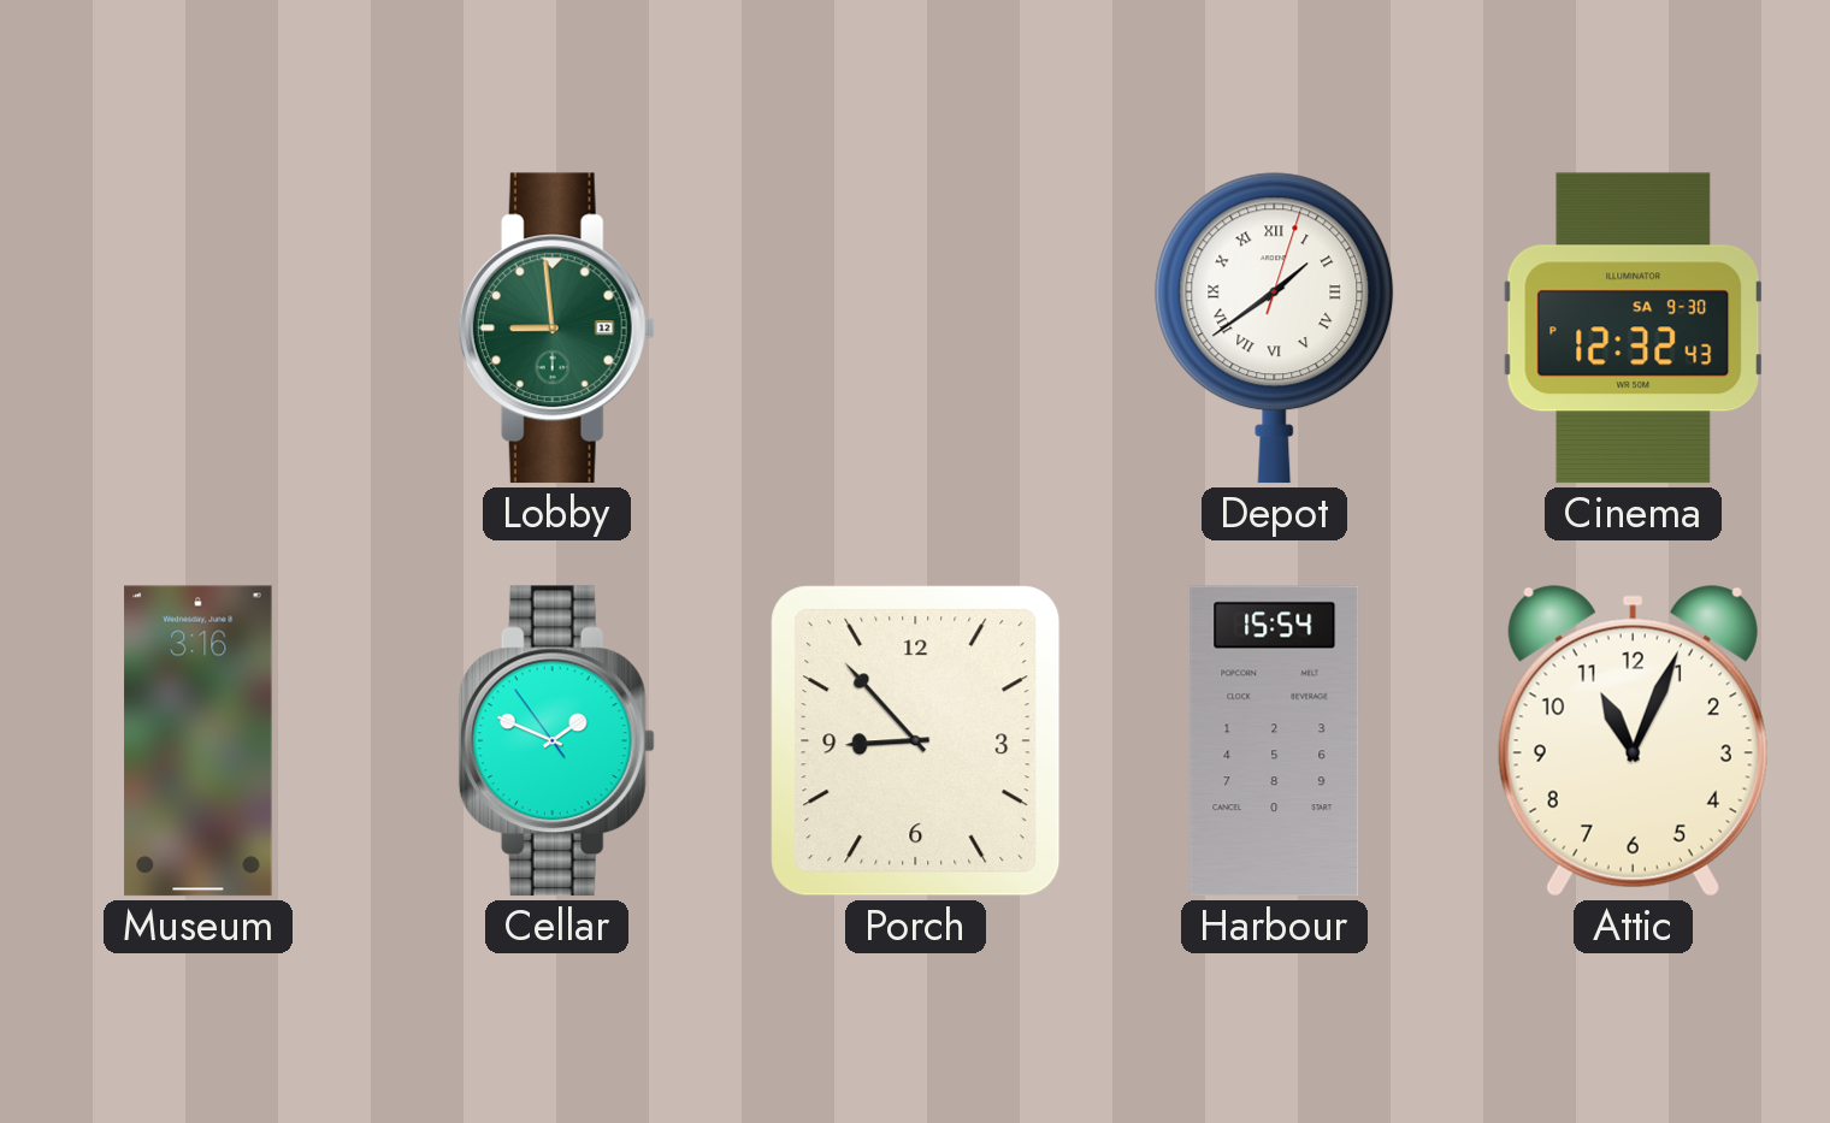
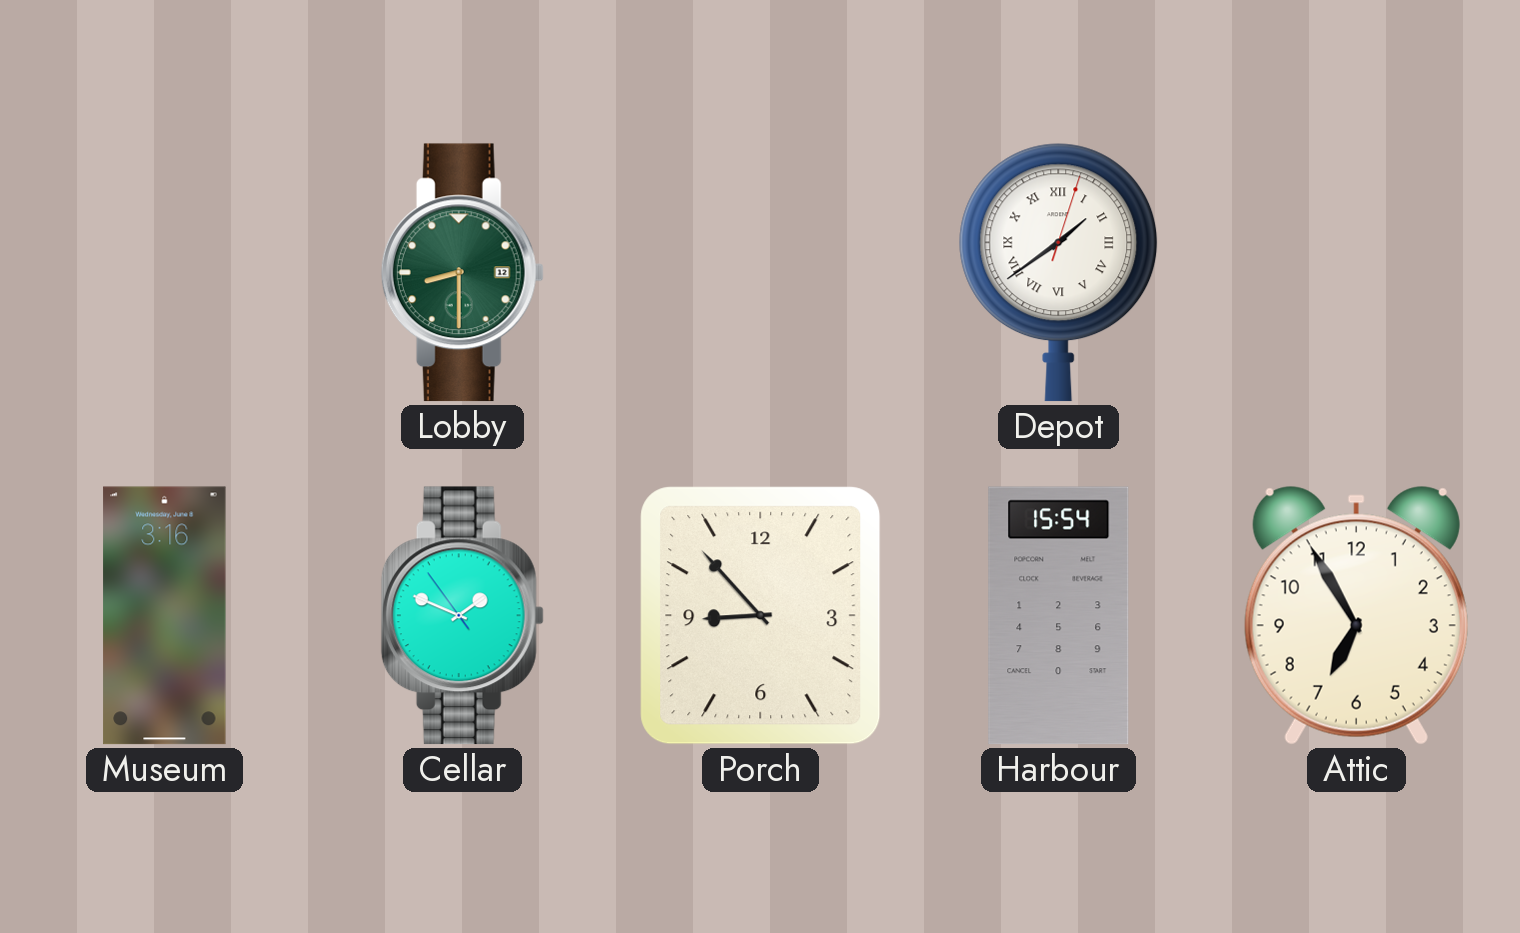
Lobby: 8:59 -> 8:30 (462, 273)
Cinema: 12:32 -> none (1633, 329)
Attic: 11:04 -> 6:55 (1356, 616)
